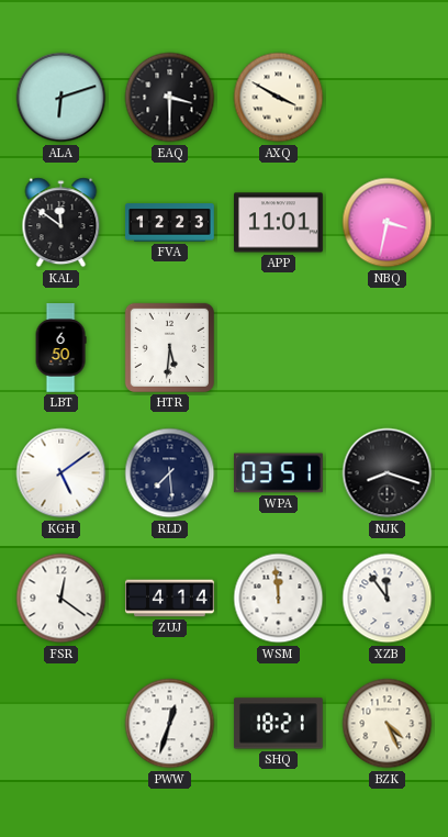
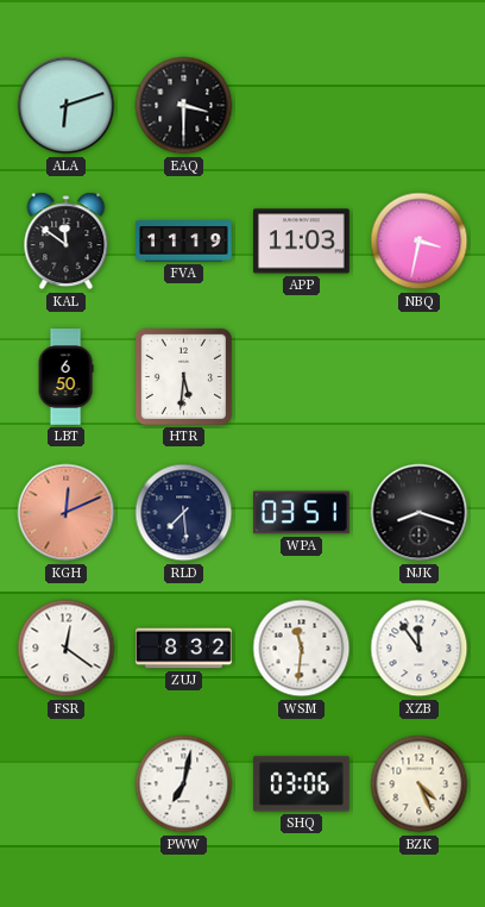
AXQ: 3:50 -> none (279, 98)
FVA: 12:23 -> 11:19 (184, 242)
APP: 11:01 -> 11:03 (302, 242)
KGH: 5:09 -> 12:11 (67, 513)
KGH dial: white -> salmon (67, 513)
ZUJ: 4:14 -> 8:32 (184, 649)
WSM: 11:59 -> 11:31 (302, 649)
PWW: 12:33 -> 7:02 (184, 784)
SHQ: 18:21 -> 03:06 (302, 784)
